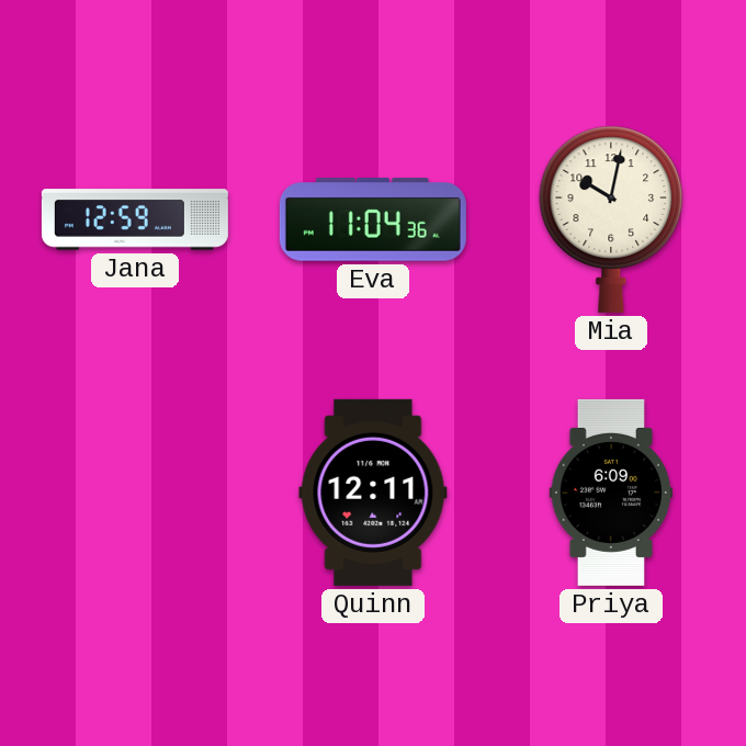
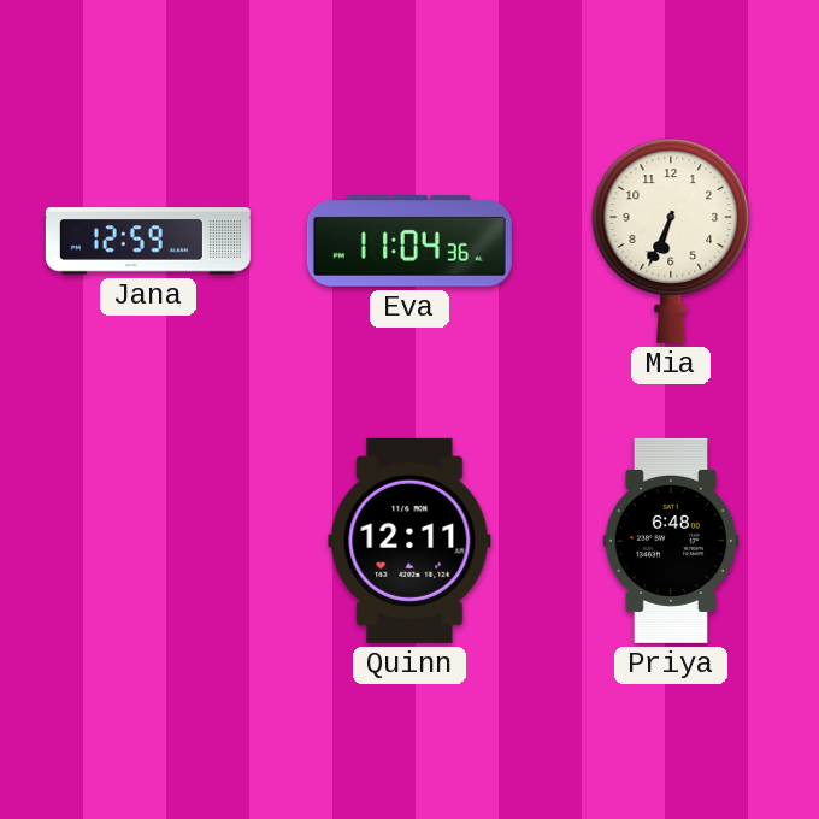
Mia: 10:02 -> 6:34 (671, 241)
Priya: 6:09 -> 6:48 (671, 541)
